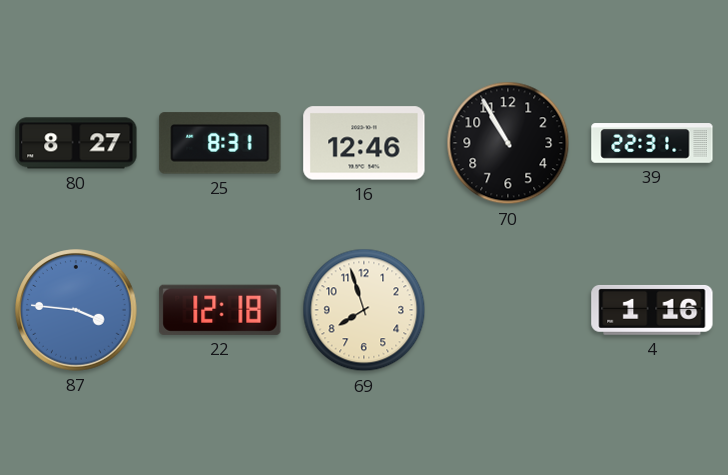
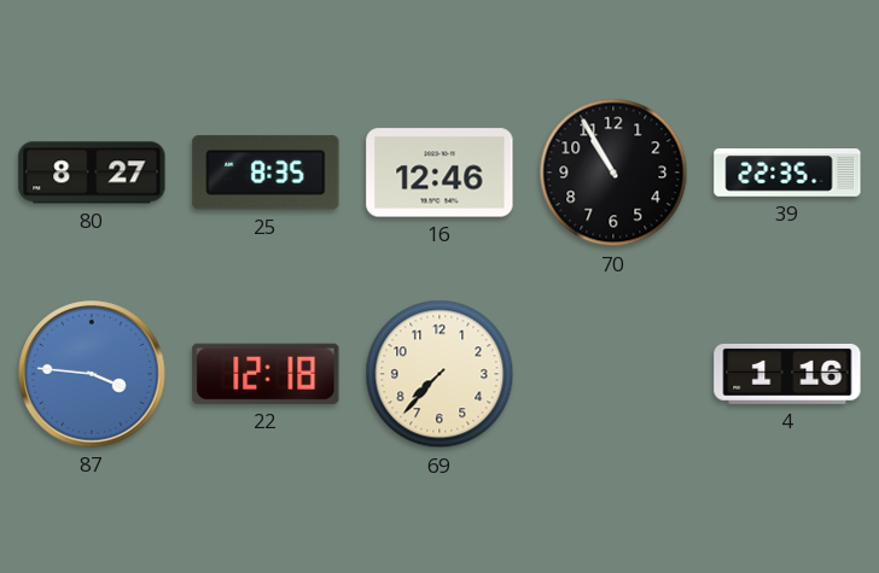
25: 8:31 -> 8:35 (266, 173)
39: 22:31 -> 22:35 (787, 173)
69: 7:57 -> 7:37 (439, 374)
